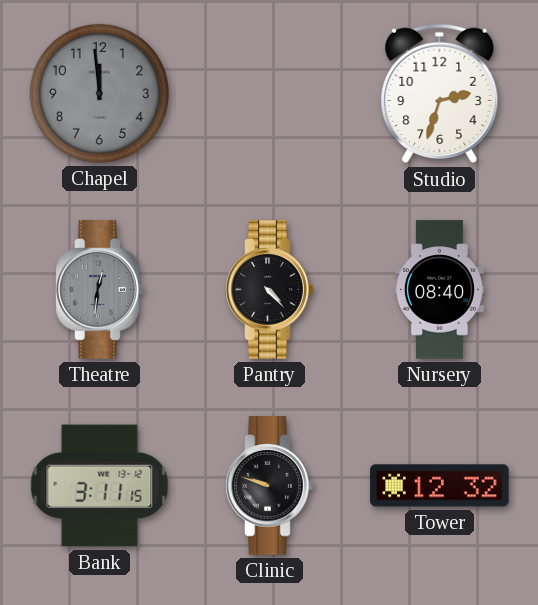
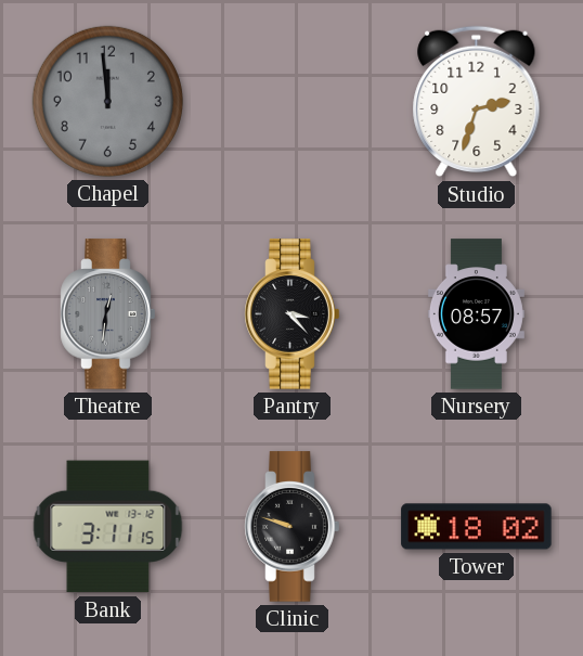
Pantry: 4:23 -> 3:23 (293, 314)
Nursery: 08:40 -> 08:57 (476, 314)
Tower: 12:32 -> 18:02 (477, 527)
